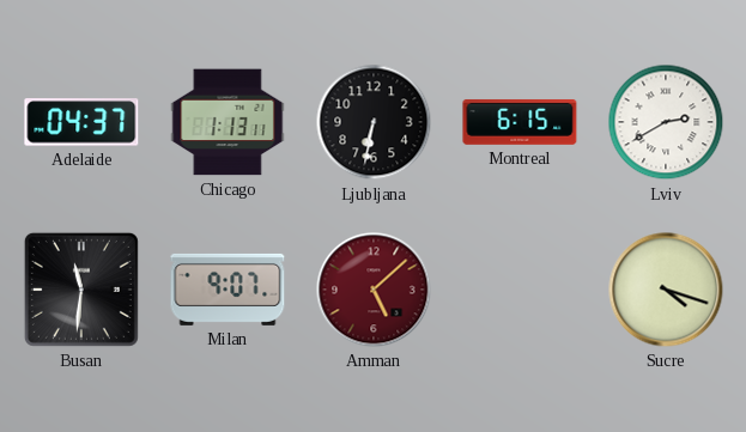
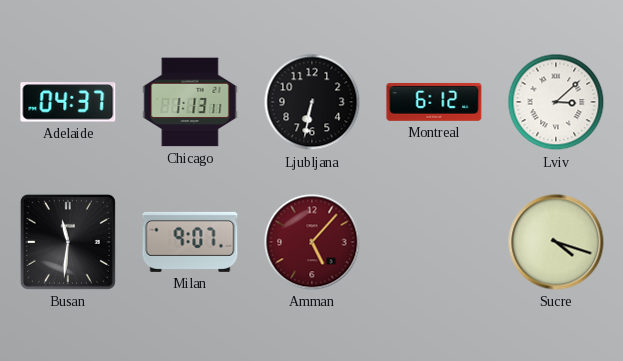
Montreal: 6:15 -> 6:12 (434, 102)
Lviv: 2:40 -> 3:08 (556, 102)
Amman: 5:08 -> 5:07 (312, 242)
